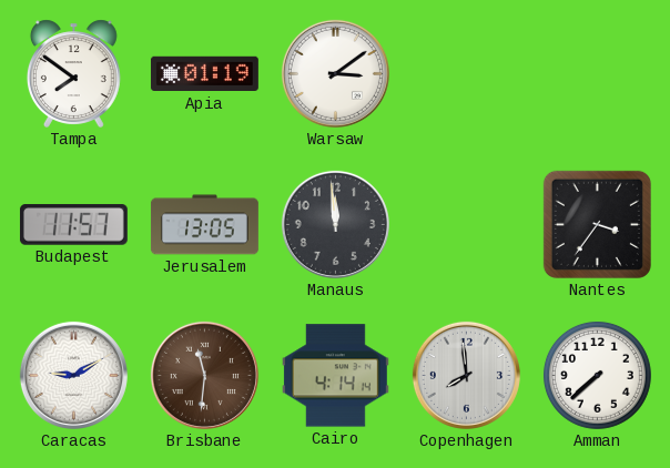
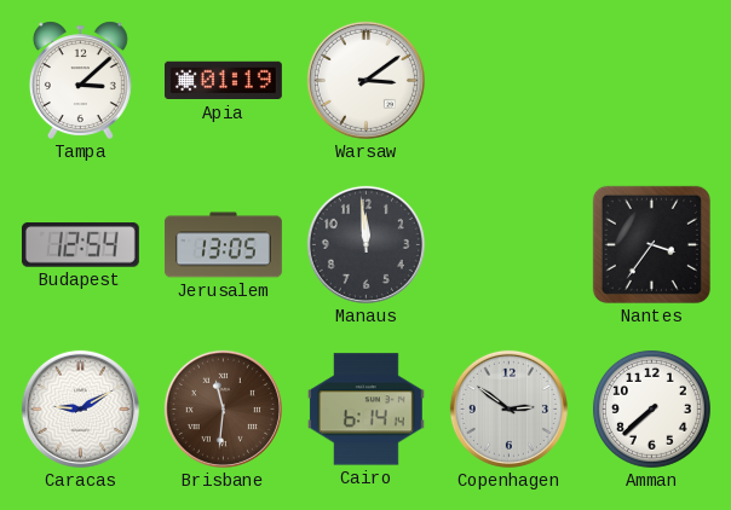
Tampa: 7:51 -> 3:08 (80, 80)
Budapest: 11:57 -> 12:54 (80, 245)
Cairo: 4:14 -> 6:14 (365, 410)
Copenhagen: 7:59 -> 2:51 (508, 408)
